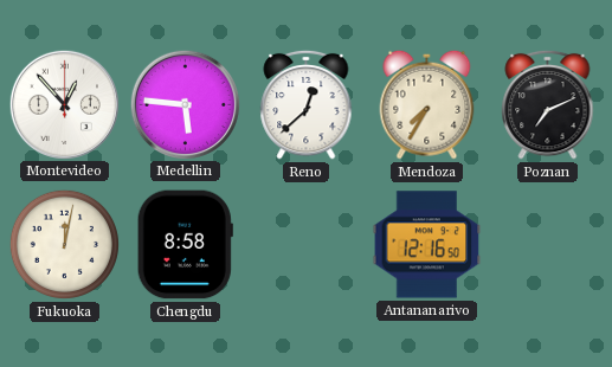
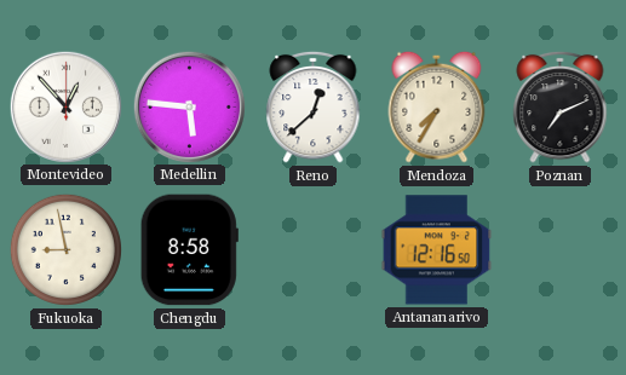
Fukuoka: 12:02 -> 8:58 (65, 249)
